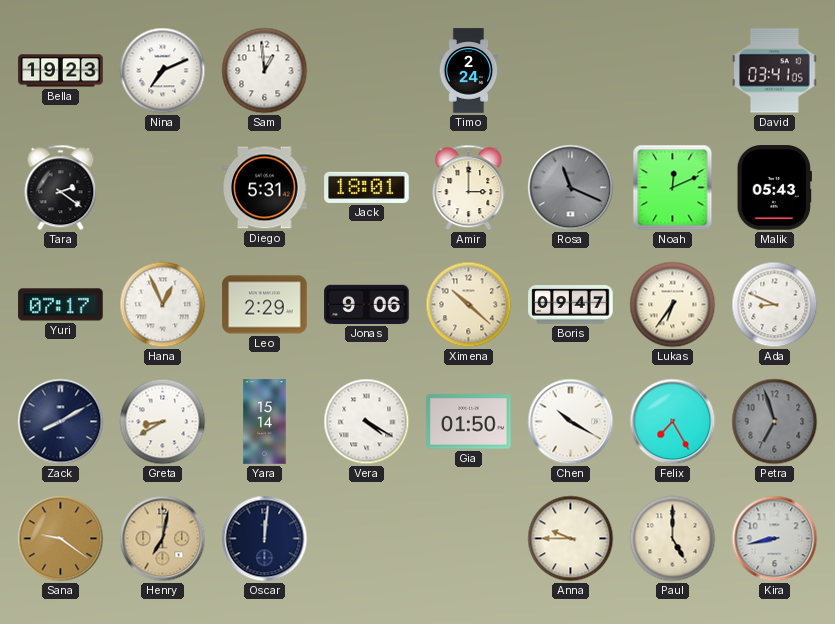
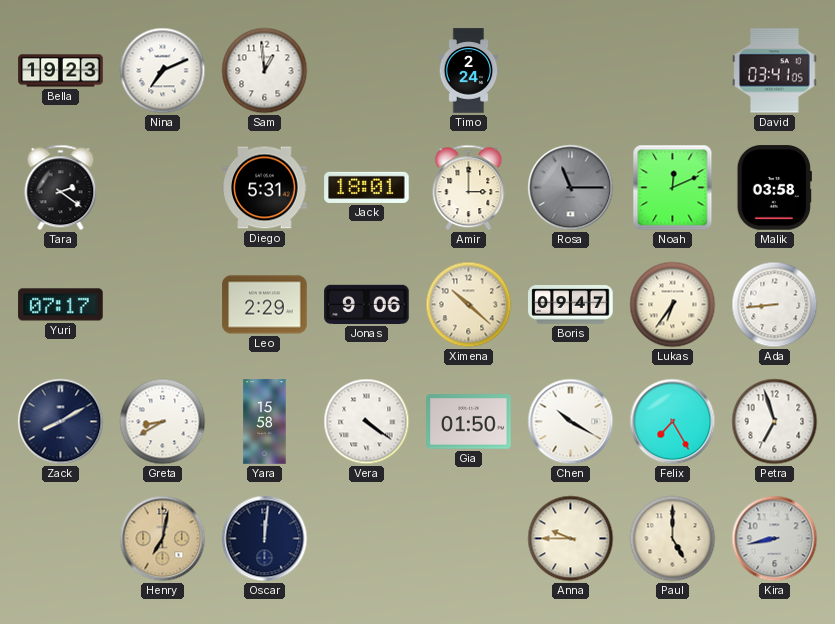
Rosa: 11:19 -> 11:15 (571, 188)
Malik: 05:43 -> 03:58 (774, 188)
Hana: 12:56 -> none (163, 305)
Ada: 8:49 -> 8:44 (775, 305)
Yara: 15:14 -> 15:58 (265, 422)
Vera: 4:20 -> 4:21 (367, 422)
Petra dial: grey -> white (775, 422)
Sana: 9:21 -> none (61, 539)
